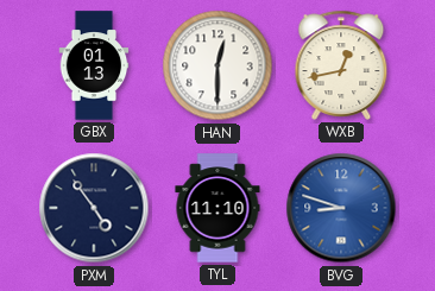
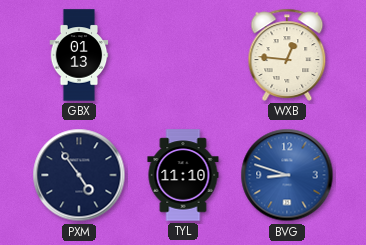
HAN: 12:30 -> none (218, 65)
WXB: 12:43 -> 12:46 (287, 55)
